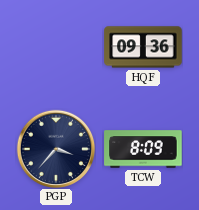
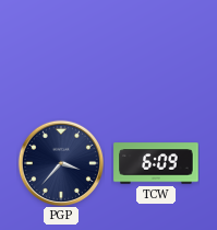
HQF: 09:36 -> none (143, 47)
TCW: 8:09 -> 6:09 (156, 163)
